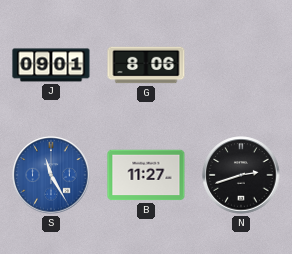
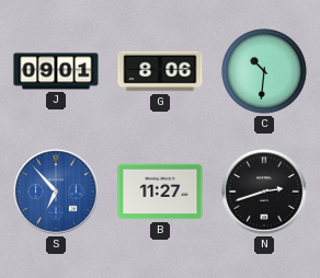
C: none -> 10:31 (265, 72)
S: 11:25 -> 6:53 (56, 192)
